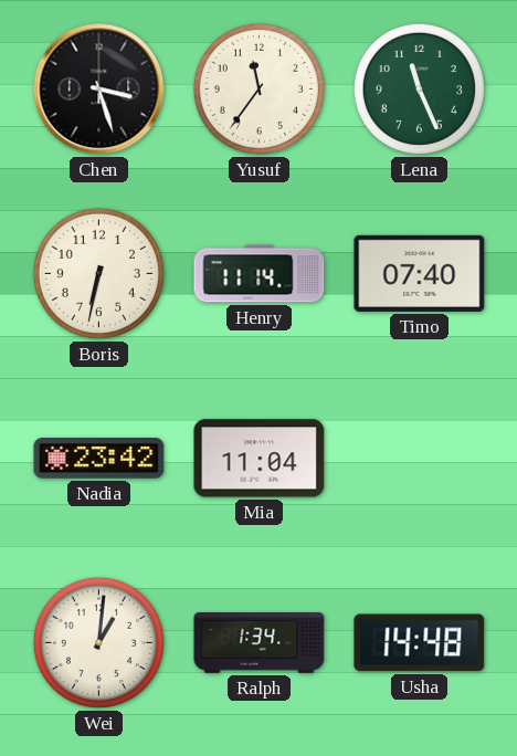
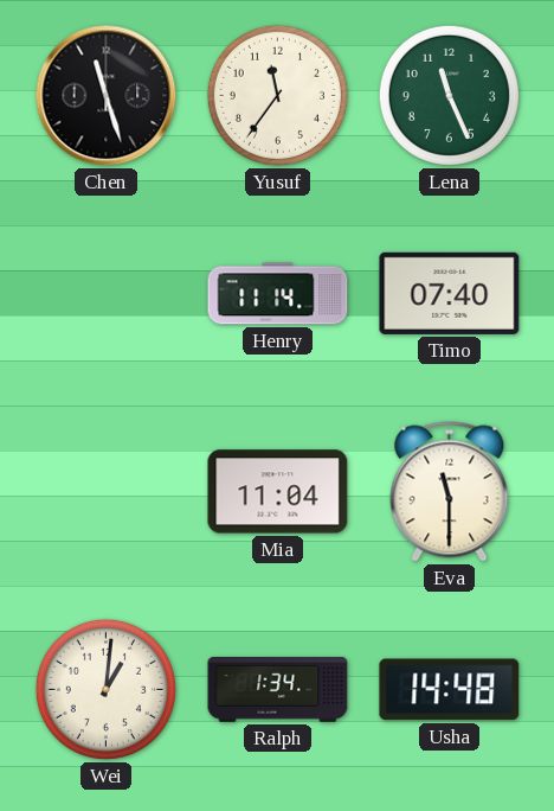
Chen: 3:27 -> 11:27 (107, 96)
Boris: 6:32 -> none (98, 273)
Nadia: 23:42 -> none (99, 459)
Eva: none -> 11:30 (450, 492)
